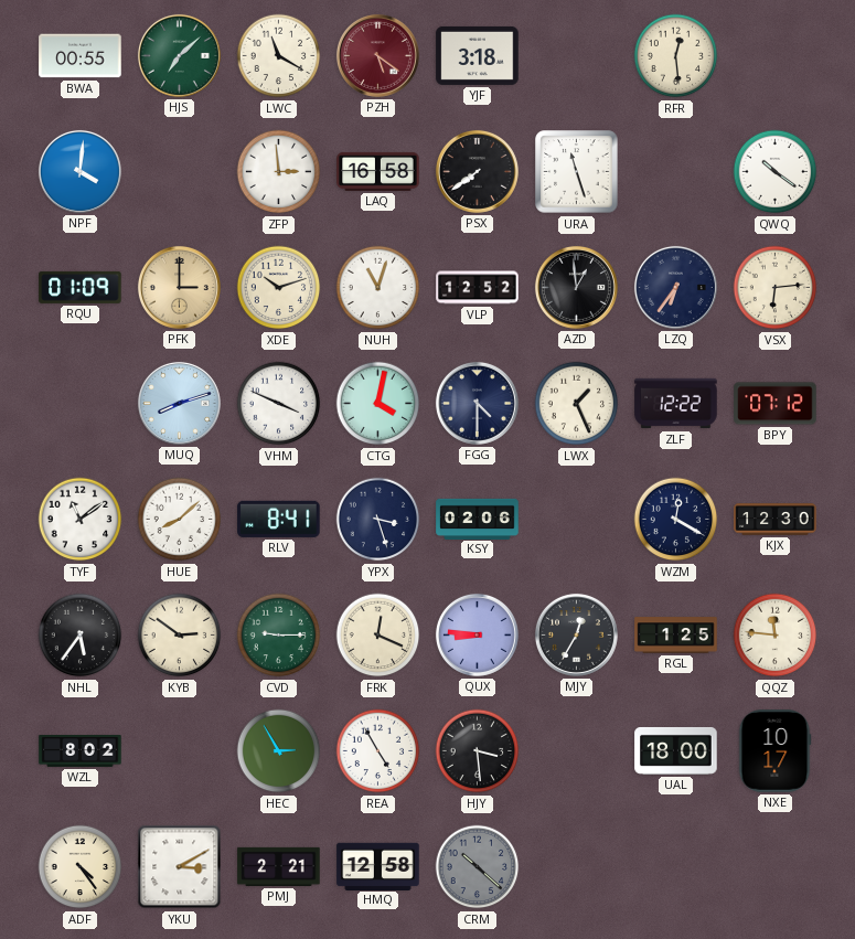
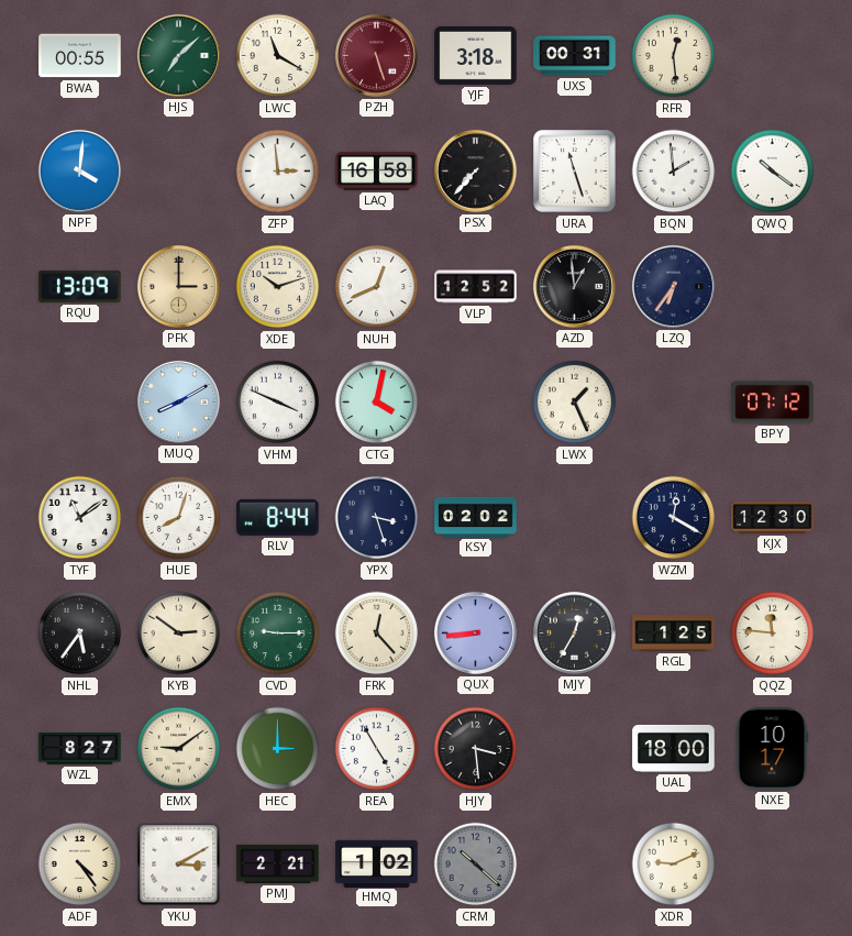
PZH: 5:21 -> 5:27 (376, 55)
UXS: none -> 00:31 (575, 56)
PSX: 7:39 -> 7:37 (475, 170)
BQN: none -> 1:59 (674, 172)
RQU: 01:09 -> 13:09 (80, 286)
NUH: 11:03 -> 12:41 (377, 287)
VSX: 6:14 -> none (776, 288)
MUQ: 8:12 -> 8:10 (178, 401)
FGG: 4:30 -> none (477, 403)
ZLF: 12:22 -> none (676, 404)
HUE: 8:08 -> 8:03 (179, 518)
RLV: 8:41 -> 8:44 (278, 517)
KSY: 02:06 -> 02:02 (476, 517)
FRK: 12:19 -> 12:23 (377, 634)
QUX: 8:46 -> 8:44 (475, 632)
WZL: 8:02 -> 8:27 (80, 749)
EMX: none -> 9:09 (179, 749)
HEC: 2:55 -> 3:00 (278, 749)
HMQ: 12:58 -> 1:02 (377, 863)
XDR: none -> 9:11 (674, 865)
